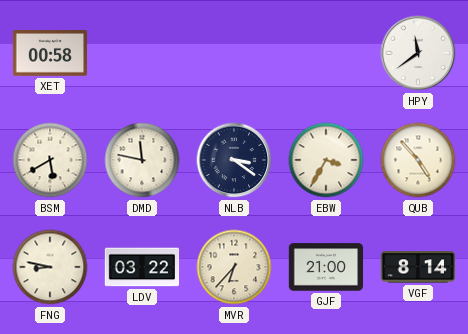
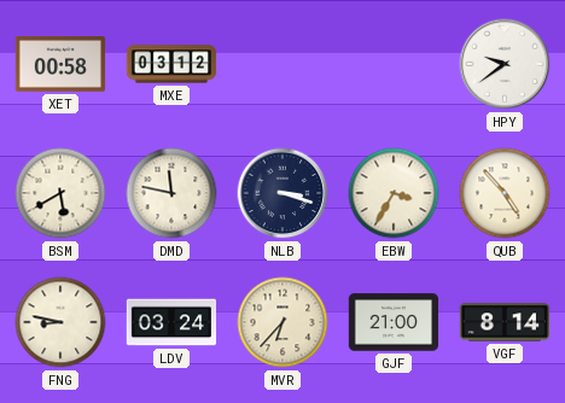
MXE: none -> 03:12 (171, 64)
HPY: 11:39 -> 9:39 (505, 64)
NLB: 3:21 -> 3:18 (282, 193)
LDV: 03:22 -> 03:24 (171, 322)
